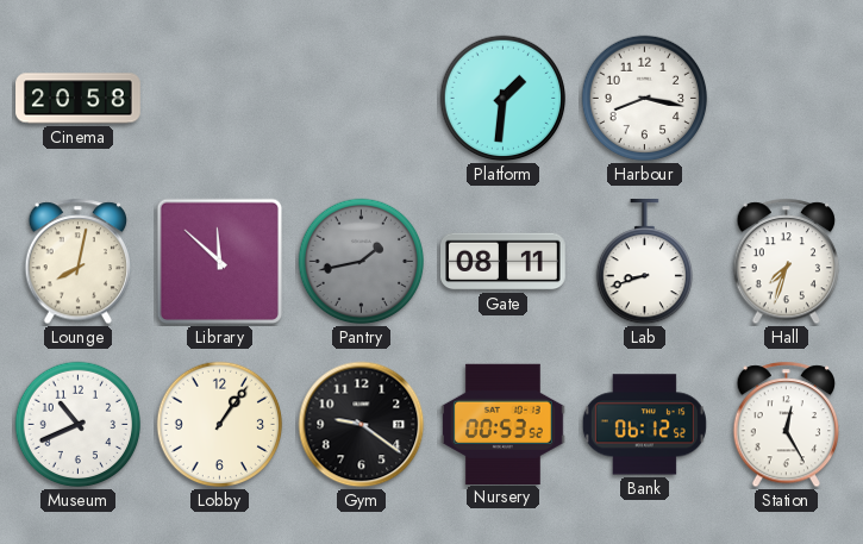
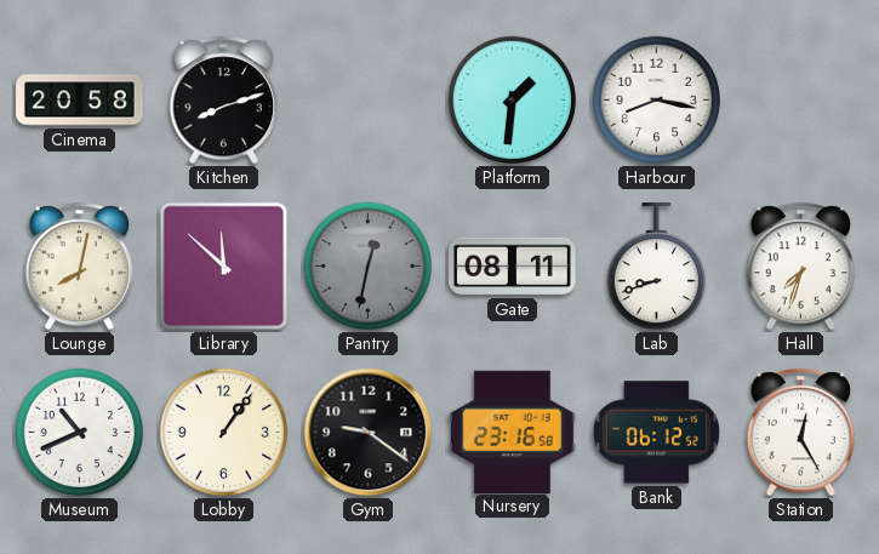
Kitchen: none -> 8:12 (224, 101)
Pantry: 1:43 -> 12:32 (369, 267)
Nursery: 00:53 -> 23:16 (513, 432)
